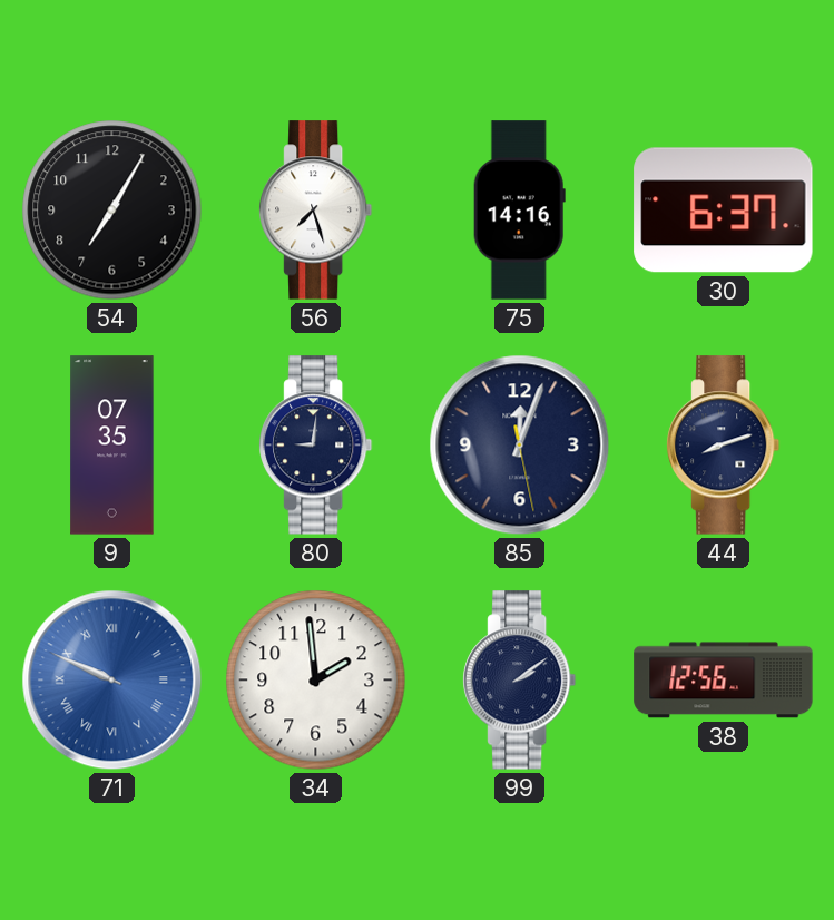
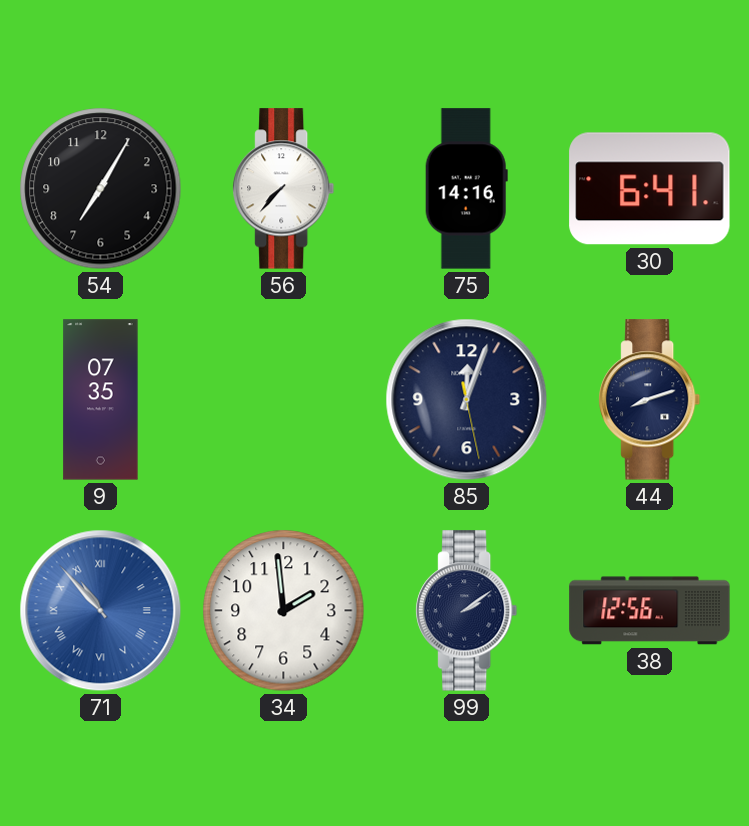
56: 7:27 -> 7:37 (284, 189)
30: 6:37 -> 6:41 (650, 189)
80: 9:01 -> none (316, 446)
71: 9:49 -> 10:53 (101, 611)
